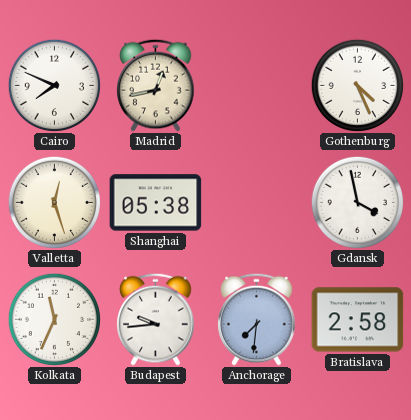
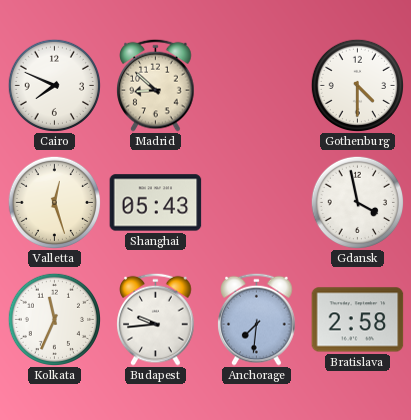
Madrid: 12:43 -> 8:52 (156, 85)
Gothenburg: 4:26 -> 4:30 (357, 85)
Shanghai: 05:38 -> 05:43 (156, 203)
